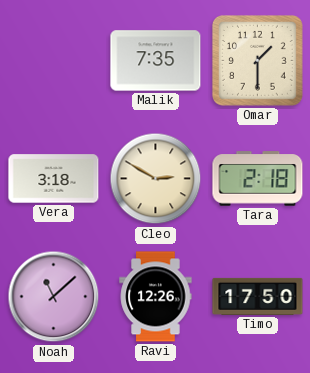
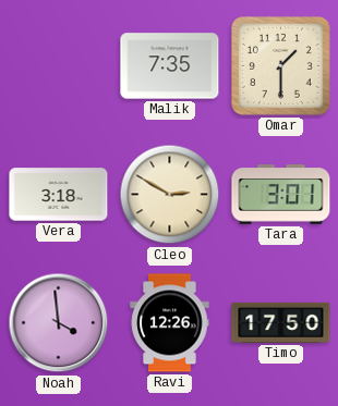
Tara: 2:18 -> 3:01 (281, 195)
Noah: 11:08 -> 3:59 (59, 323)
